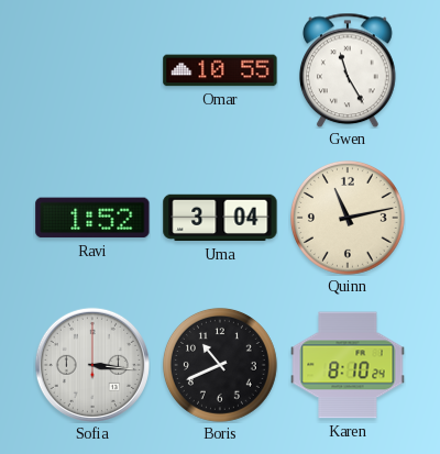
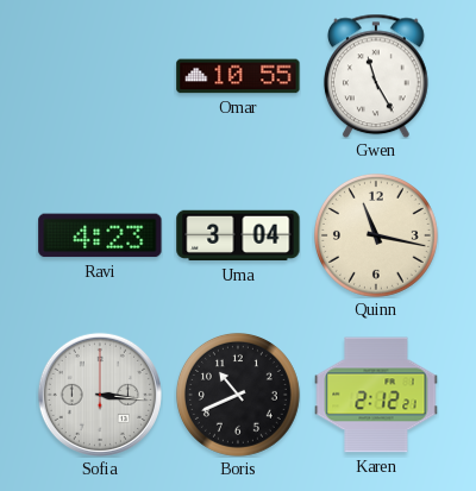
Ravi: 1:52 -> 4:23 (100, 235)
Quinn: 11:13 -> 11:17 (376, 235)
Karen: 8:10 -> 2:12 (376, 395)
